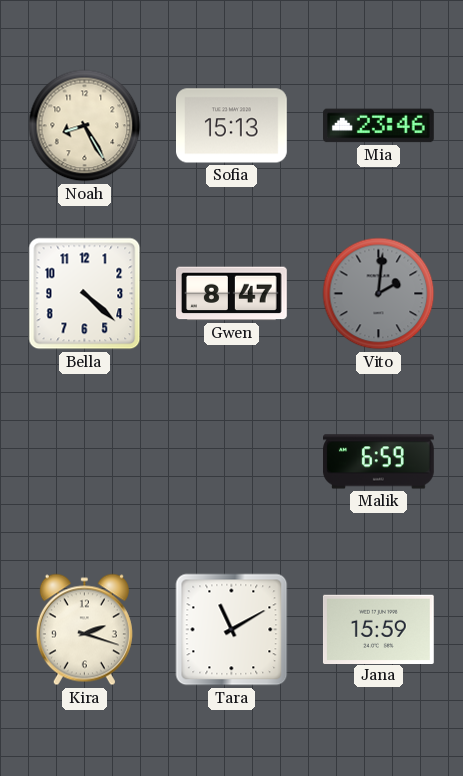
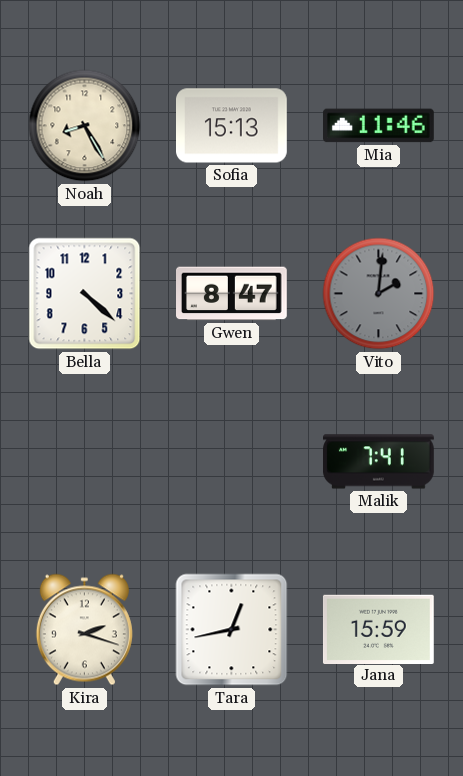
Mia: 23:46 -> 11:46 (379, 126)
Malik: 6:59 -> 7:41 (379, 462)
Tara: 11:10 -> 12:43 (232, 630)
